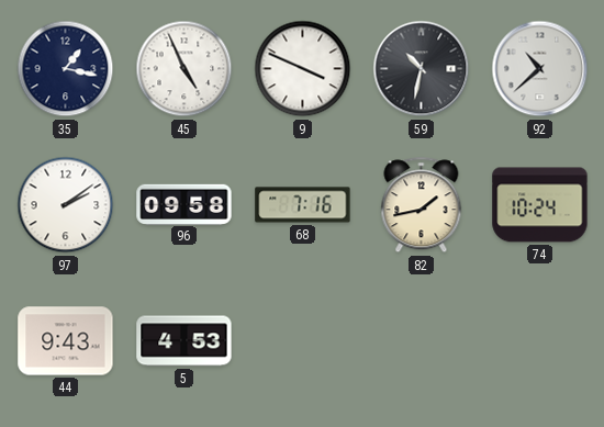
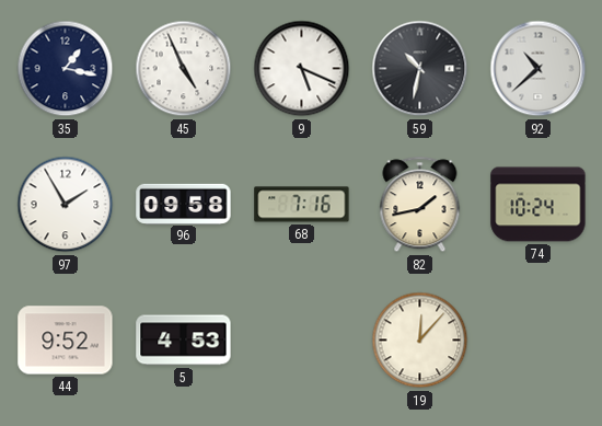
9: 3:49 -> 5:19 (302, 69)
97: 2:09 -> 1:55 (66, 205)
44: 9:43 -> 9:52 (66, 341)
19: none -> 12:07 (420, 341)
